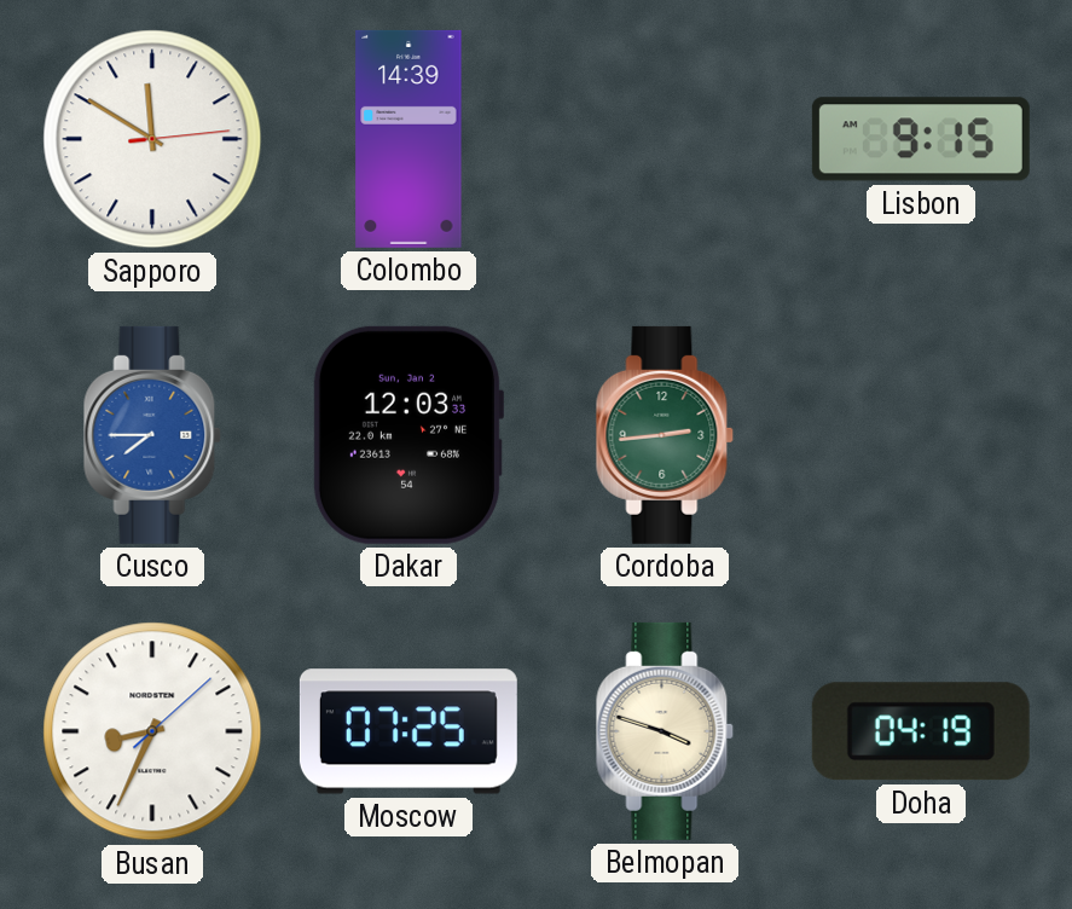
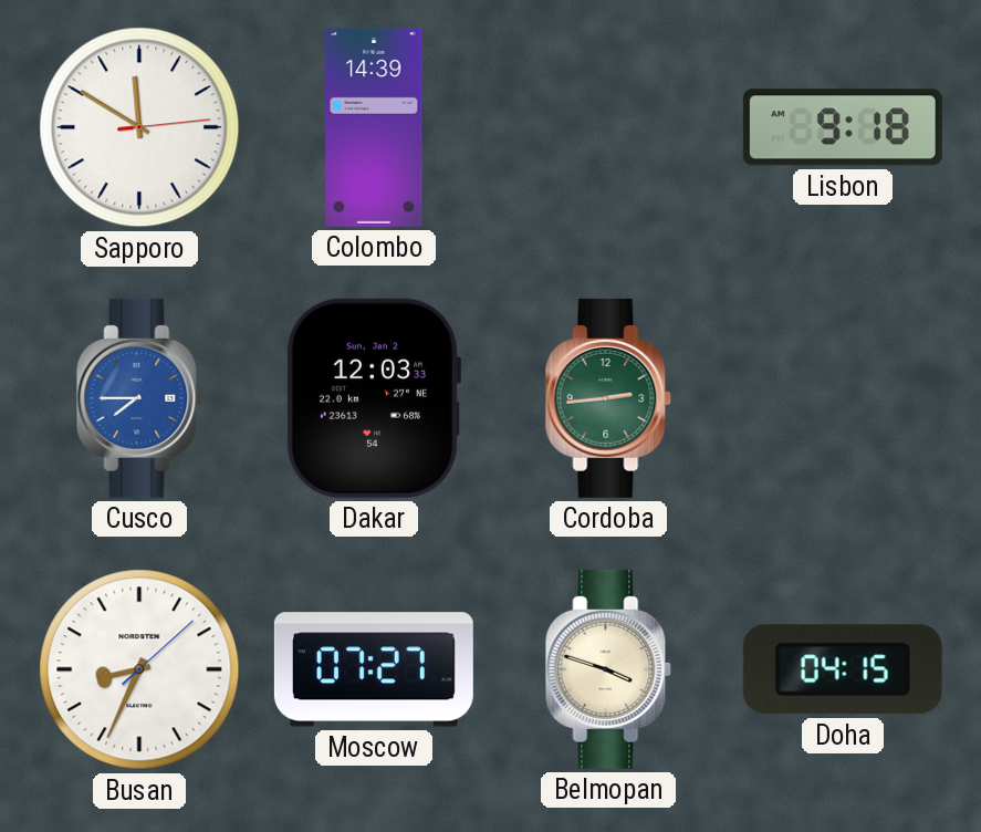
Lisbon: 9:15 -> 9:18 (843, 127)
Moscow: 07:25 -> 07:27 (374, 669)
Doha: 04:19 -> 04:15 (843, 669)
